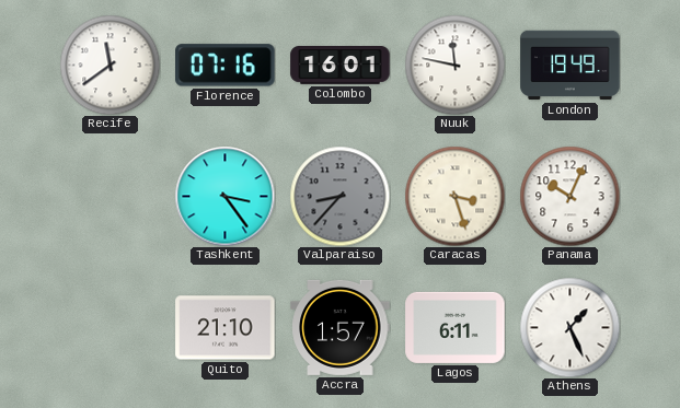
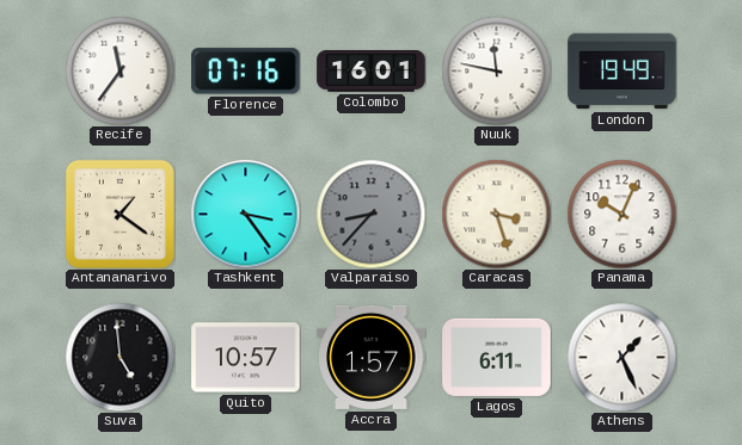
Recife: 11:39 -> 11:36 (119, 70)
Antananarivo: none -> 1:21 (119, 214)
Suva: none -> 4:59 (119, 357)
Quito: 21:10 -> 10:57 (246, 358)
